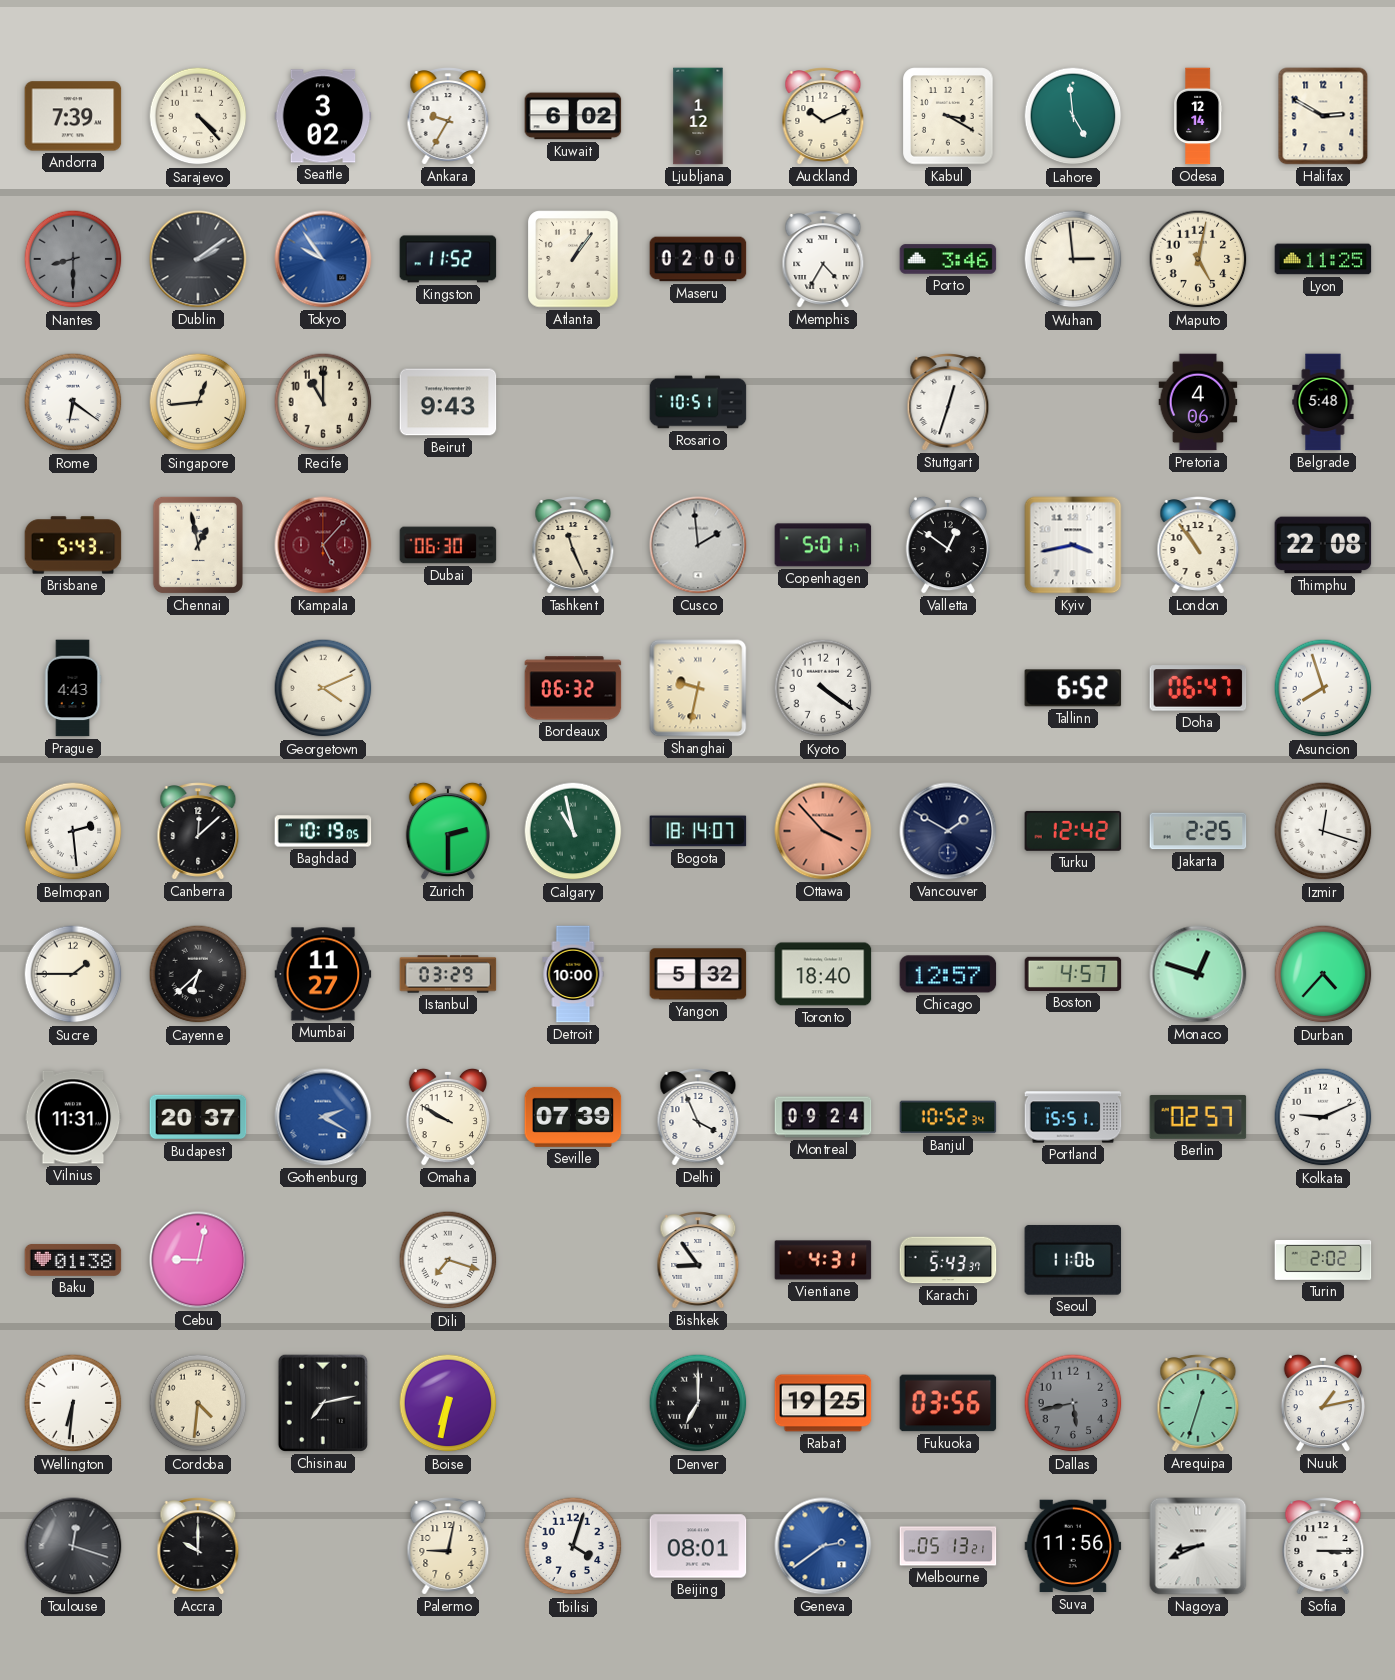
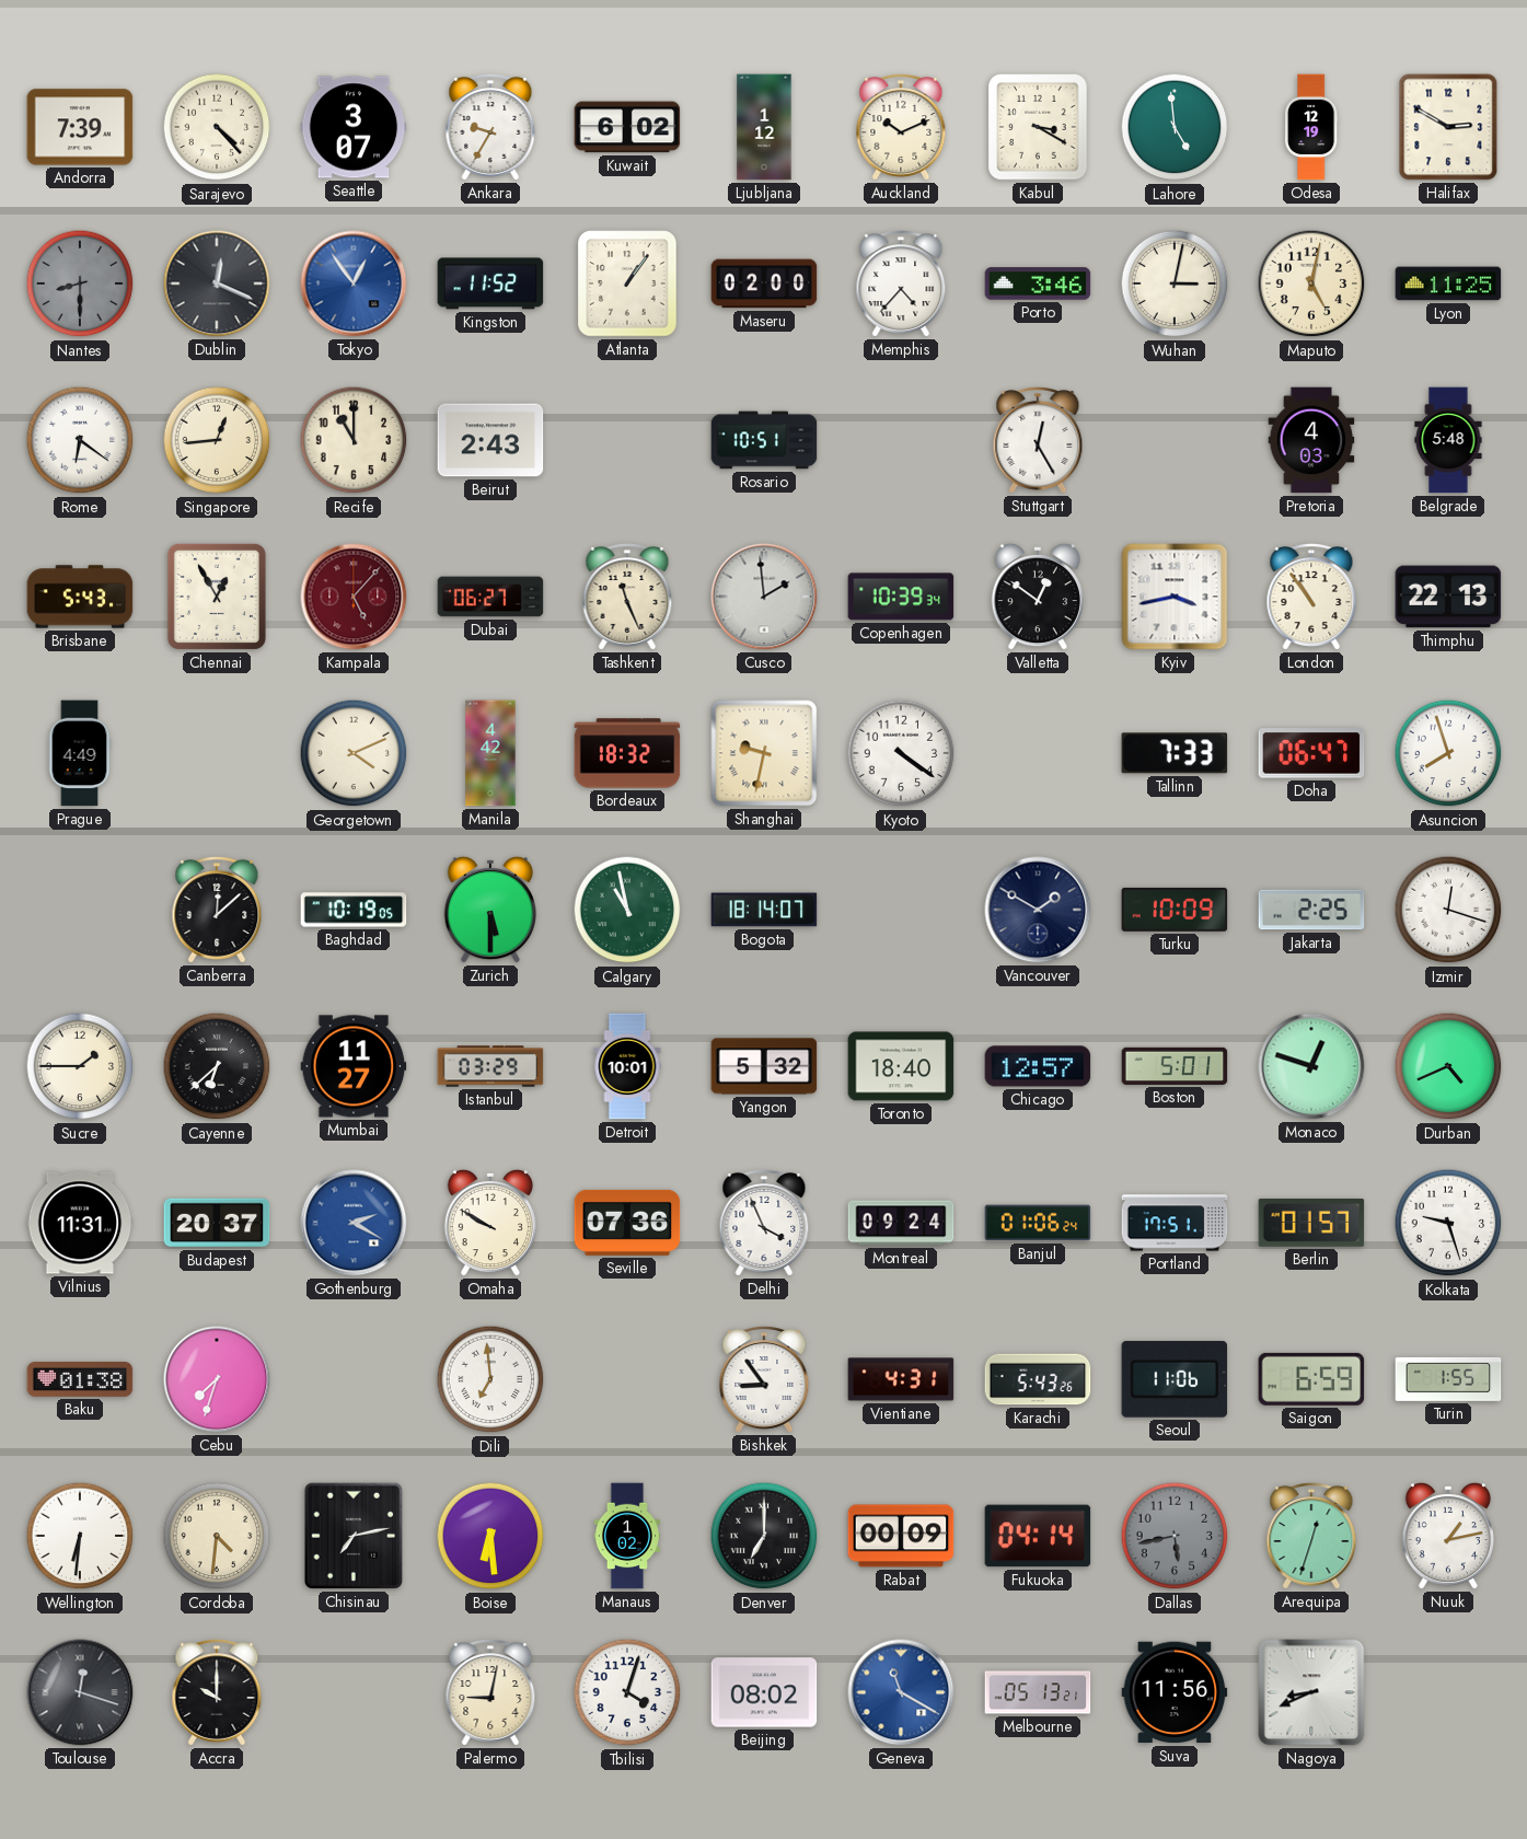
Seattle: 3:02 -> 3:07 (354, 127)
Odesa: 12:14 -> 12:19 (1312, 127)
Dublin: 2:09 -> 12:19 (217, 284)
Tokyo: 9:54 -> 12:54 (354, 284)
Memphis: 4:35 -> 4:37 (901, 284)
Wuhan: 2:59 -> 3:02 (1175, 284)
Beirut: 9:43 -> 2:43 (490, 440)
Stuttgart: 12:33 -> 12:25 (1038, 440)
Pretoria: 4:06 -> 4:03 (1311, 440)
Chennai: 12:58 -> 12:55 (217, 597)
Dubai: 06:30 -> 06:27 (490, 597)
Copenhagen: 5:01 -> 10:39 (901, 597)
Thimphu: 22:08 -> 22:13 (1448, 597)
Prague: 4:43 -> 4:49 (80, 753)
Manila: none -> 4:42 (490, 753)
Bordeaux: 06:32 -> 18:32 (627, 753)
Tallinn: 6:52 -> 7:33 (1175, 753)
Belmopan: 2:29 -> none (73, 831)
Zurich: 2:30 -> 5:30 (490, 910)
Ottawa: 3:53 -> none (823, 831)
Turku: 12:42 -> 10:09 (1175, 910)
Detroit: 10:00 -> 10:01 (627, 1066)
Boston: 4:57 -> 5:01 (1175, 1066)
Durban: 4:37 -> 4:41 (1448, 1066)
Seville: 07:39 -> 07:36 (627, 1223)
Banjul: 10:52 -> 01:06 (1038, 1223)
Portland: 15:51 -> 17:51 (1175, 1223)
Berlin: 02:57 -> 01:57 (1311, 1223)
Kolkata: 9:11 -> 9:27 (1448, 1223)
Cebu: 9:02 -> 7:33 (217, 1379)
Dili: 7:18 -> 6:59 (490, 1379)
Karachi: 5:43:37 -> 5:43:26 (1038, 1379)
Saigon: none -> 6:59 (1311, 1379)
Turin: 2:02 -> 1:55 (1448, 1379)
Boise: 6:32 -> 6:29 (490, 1536)
Manaus: none -> 1:02 (627, 1536)
Rabat: 19:25 -> 00:09 (901, 1536)
Fukuoka: 03:56 -> 04:14 (1038, 1536)
Beijing: 08:01 -> 08:02 (764, 1692)
Geneva: 2:39 -> 11:20 (901, 1692)
Sofia: 3:15 -> none (1323, 1546)
